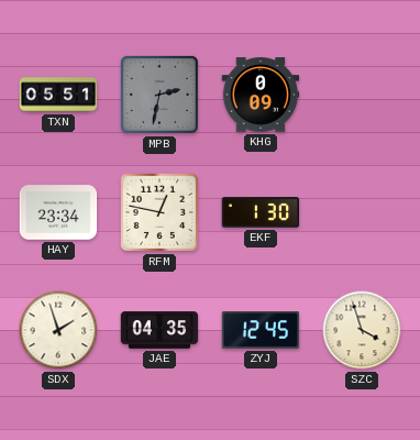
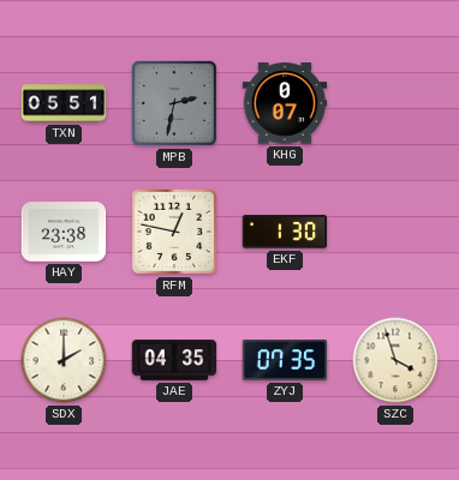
KHG: 0:09 -> 0:07 (285, 103)
HAY: 23:34 -> 23:38 (64, 232)
SDX: 1:57 -> 2:00 (64, 360)
ZYJ: 12:45 -> 07:35 (285, 361)
